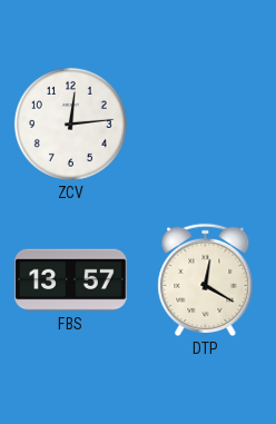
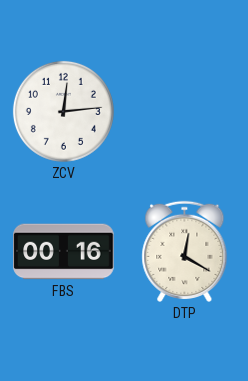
FBS: 13:57 -> 00:16 (64, 252)
